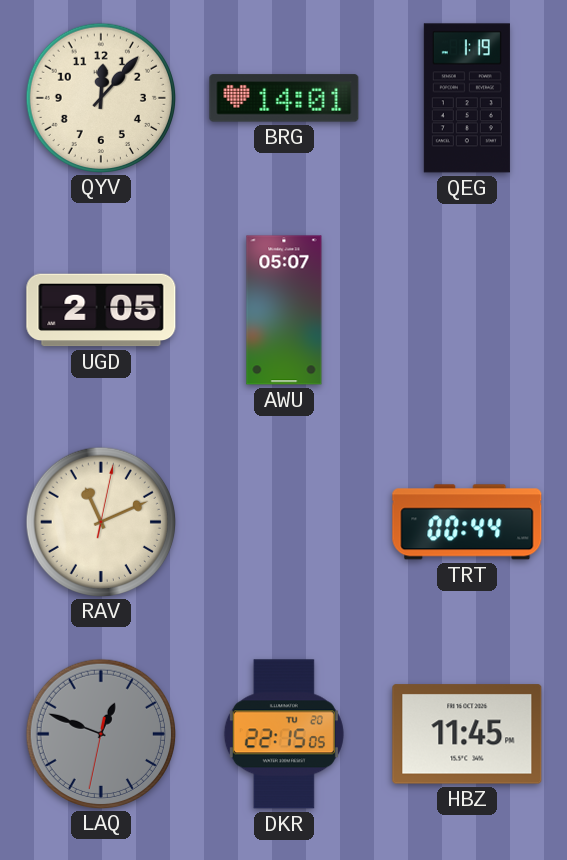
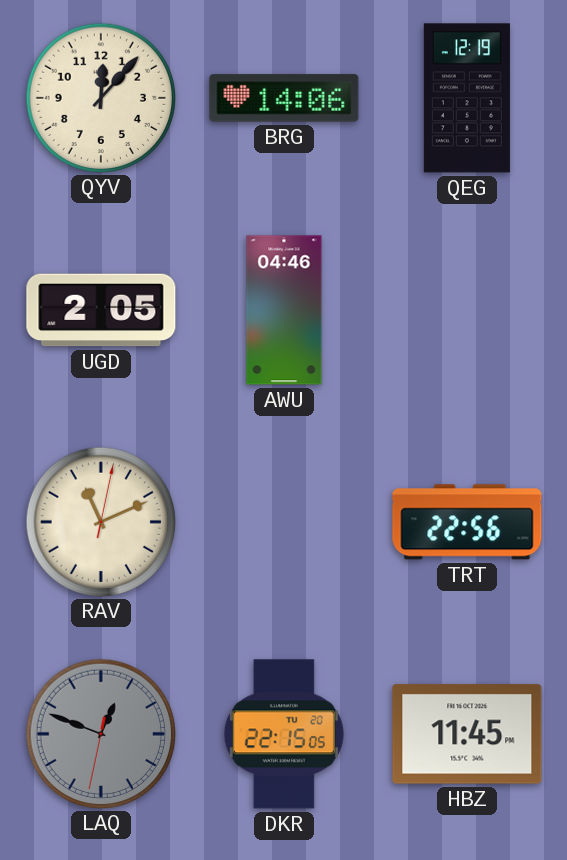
BRG: 14:01 -> 14:06 (284, 98)
QEG: 1:19 -> 12:19 (467, 98)
AWU: 05:07 -> 04:46 (284, 310)
TRT: 00:44 -> 22:56 (467, 522)
